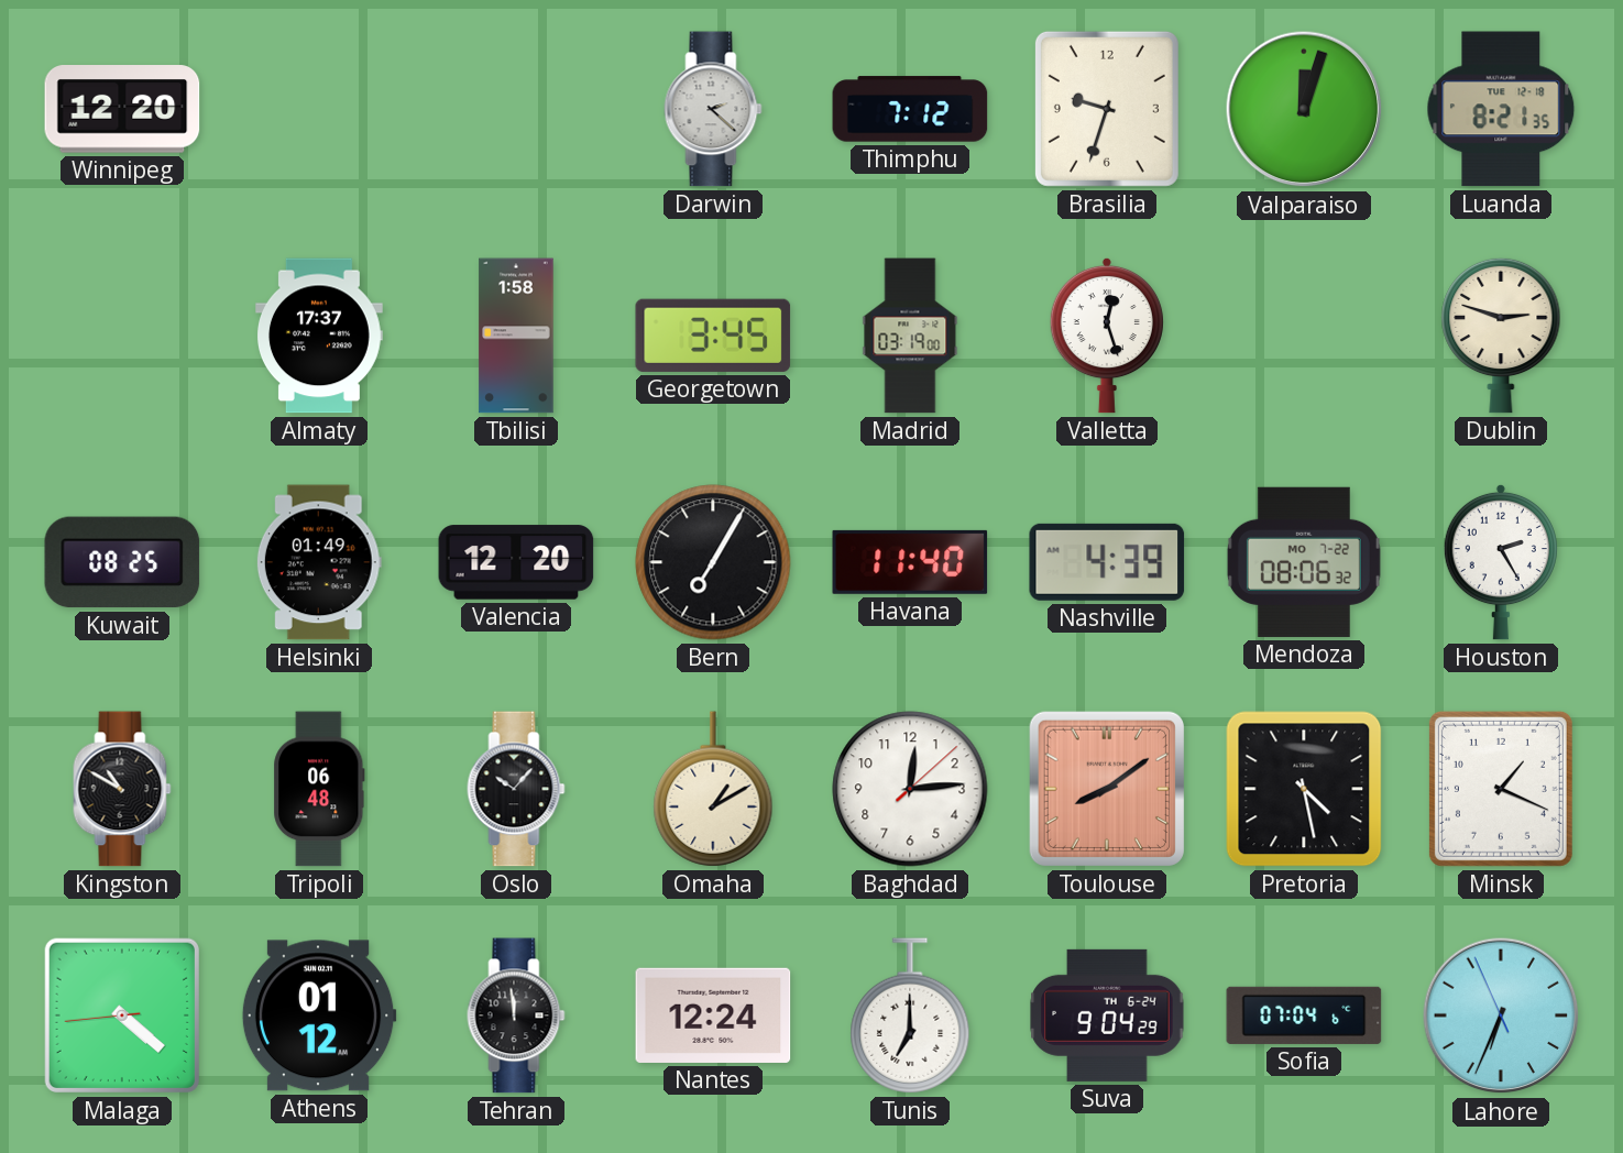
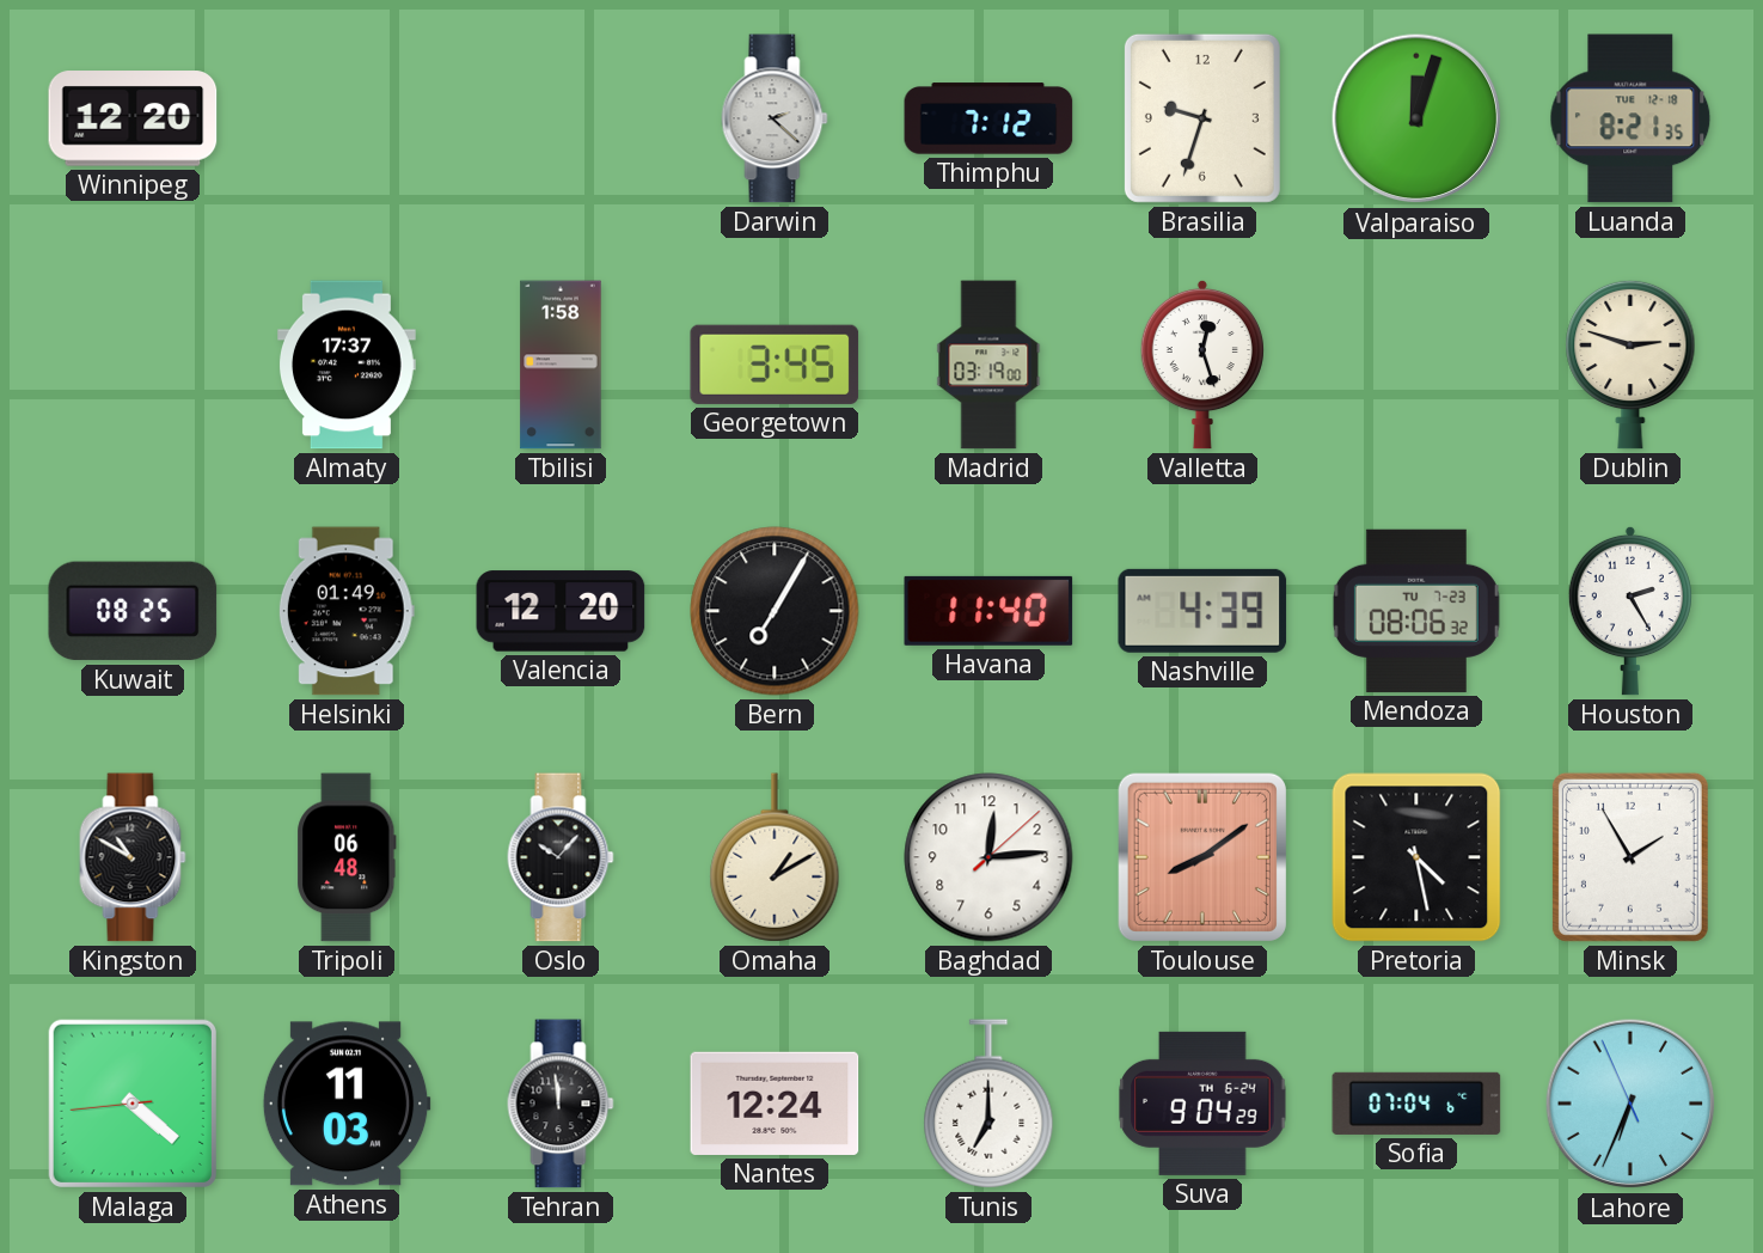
Mendoza date: MO 7-22 -> TU 7-23 (1416, 611)
Minsk: 1:19 -> 1:55 (1630, 857)
Athens: 01:12 -> 11:03 (347, 1104)
